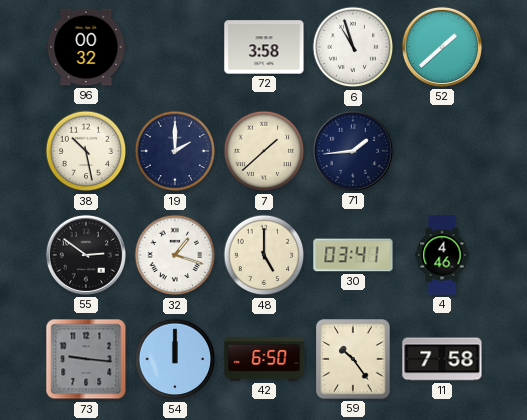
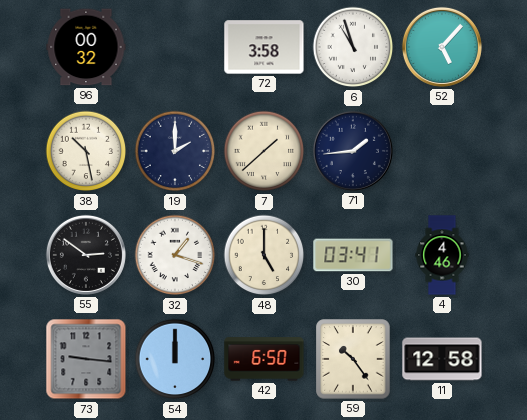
52: 1:38 -> 5:07 (442, 47)
11: 7:58 -> 12:58 (442, 359)
